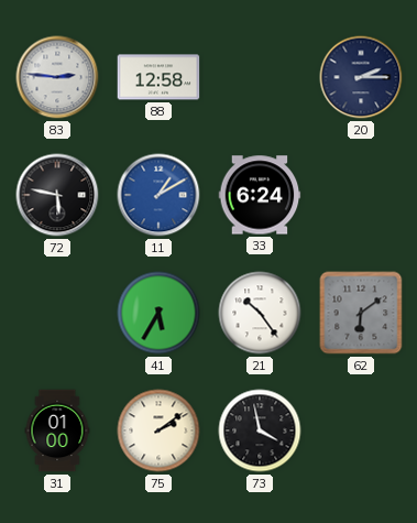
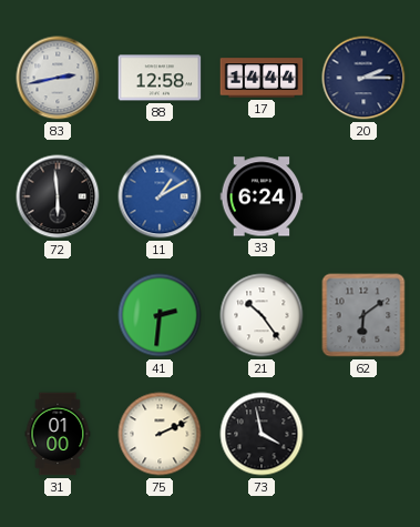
83: 2:46 -> 2:43 (58, 78)
17: none -> 14:44 (262, 78)
72: 5:47 -> 5:59 (58, 196)
41: 5:35 -> 2:31 (160, 315)
75: 2:09 -> 2:11 (160, 434)
